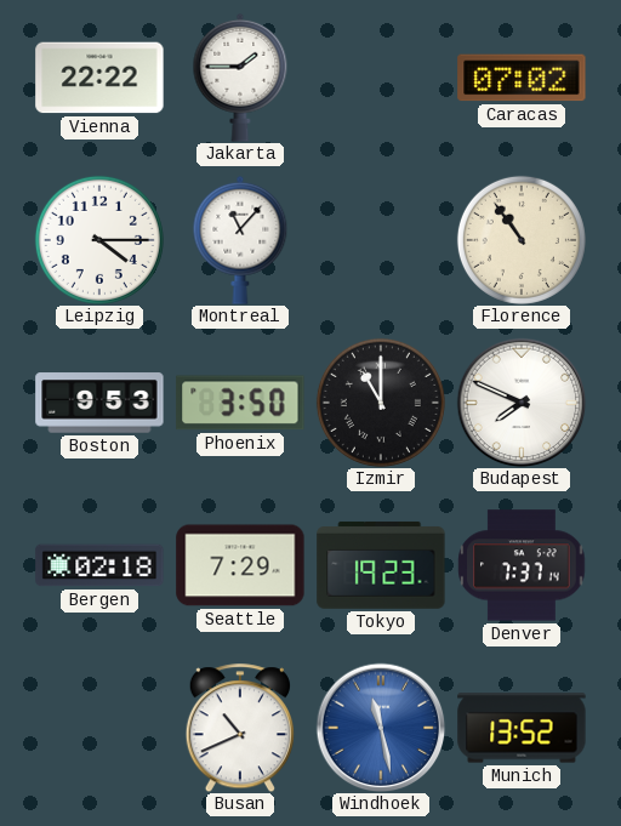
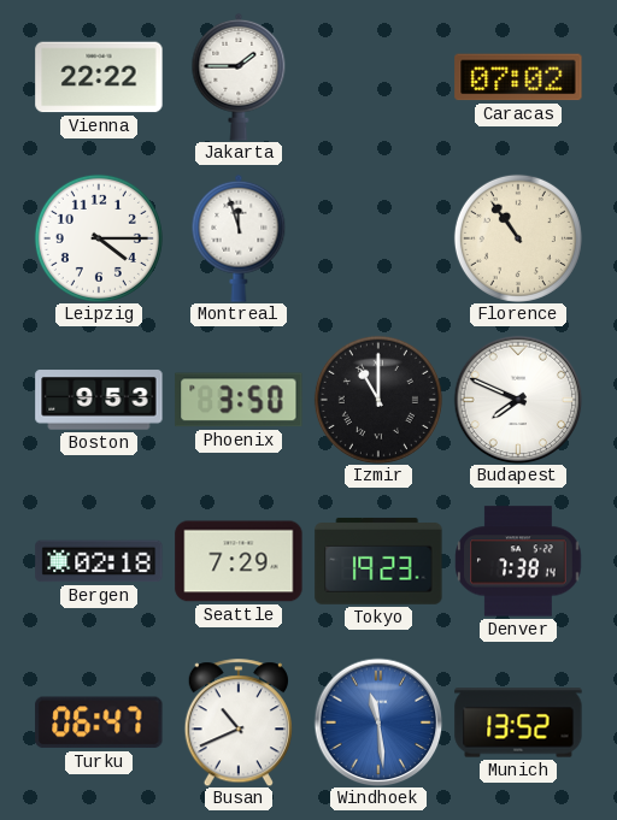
Montreal: 11:07 -> 11:57 (239, 238)
Denver: 7:37 -> 7:38 (518, 561)
Turku: none -> 06:47 (99, 722)
Windhoek: 11:28 -> 11:29 (378, 722)
